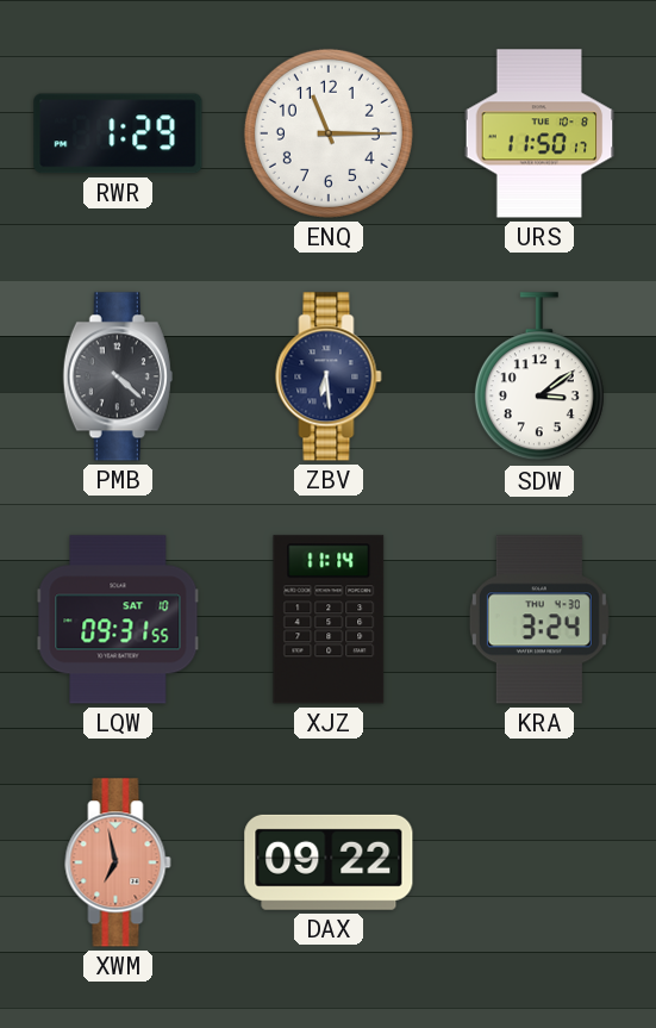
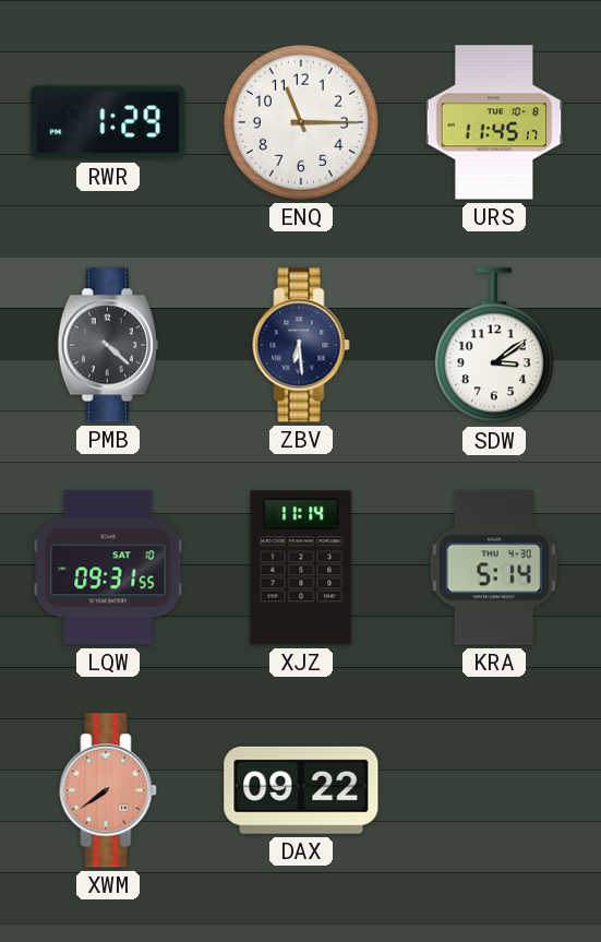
URS: 11:50 -> 11:45 (494, 122)
KRA: 3:24 -> 5:14 (494, 568)
XWM: 6:58 -> 7:39 (108, 790)
